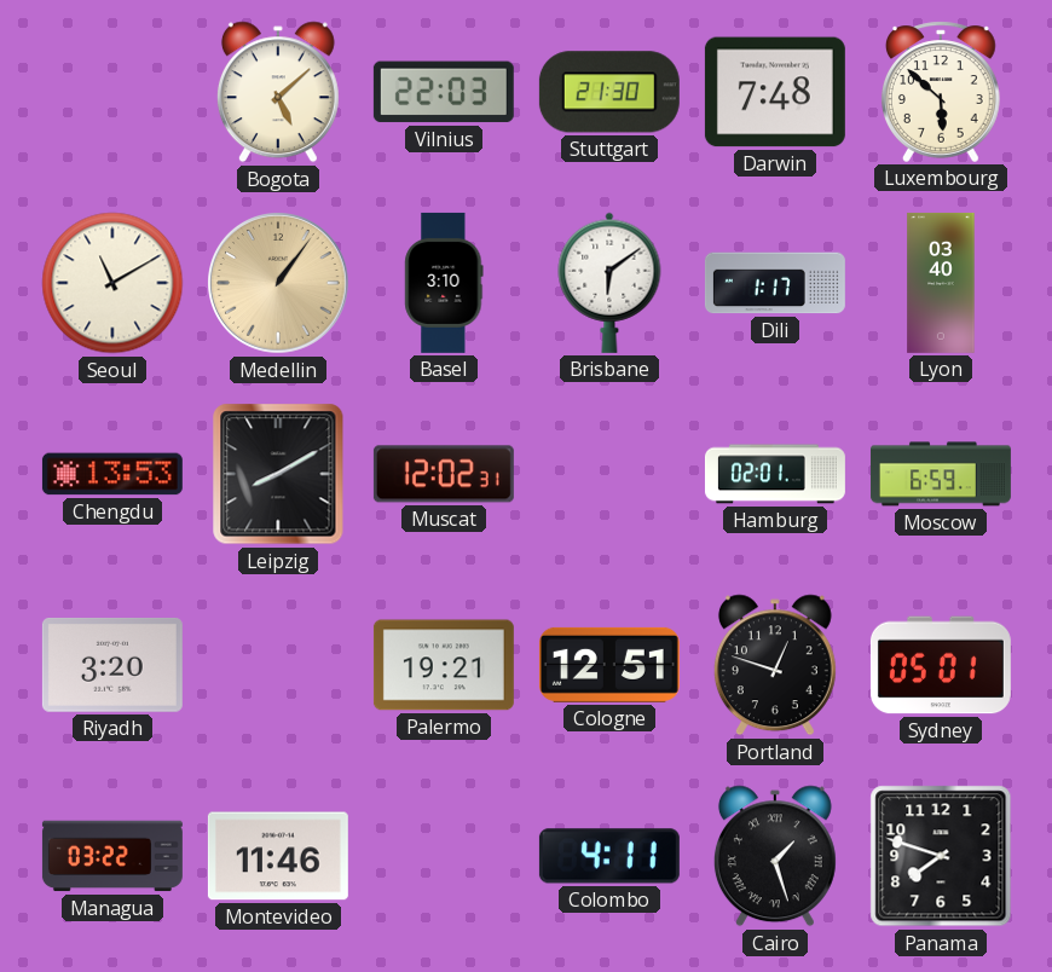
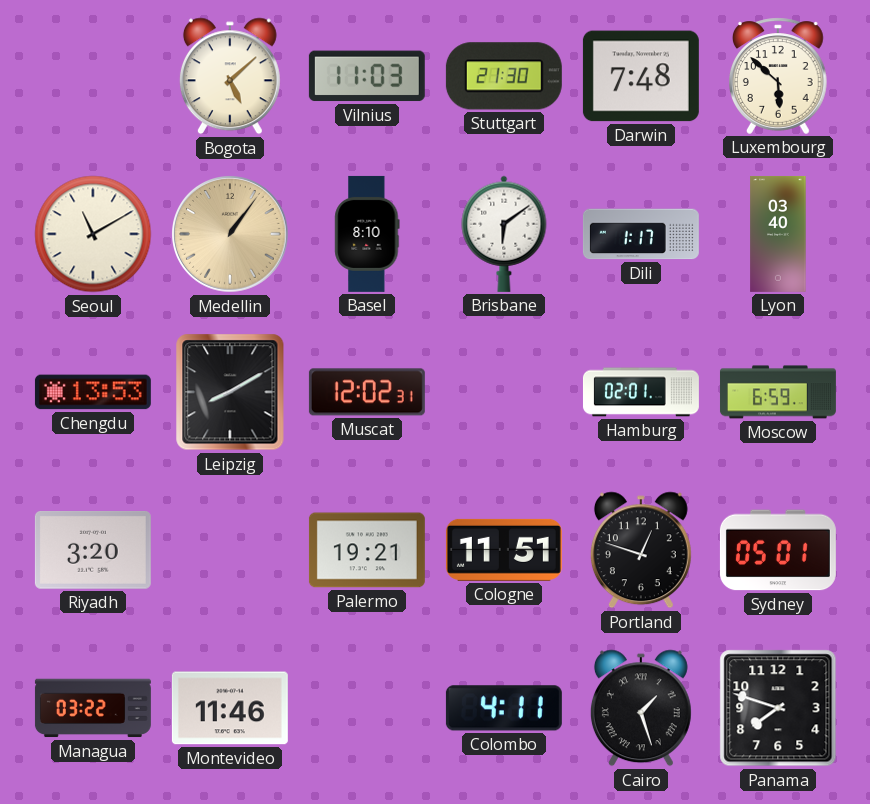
Vilnius: 22:03 -> 11:03 (367, 76)
Basel: 3:10 -> 8:10 (367, 234)
Cologne: 12:51 -> 11:51 (504, 550)
